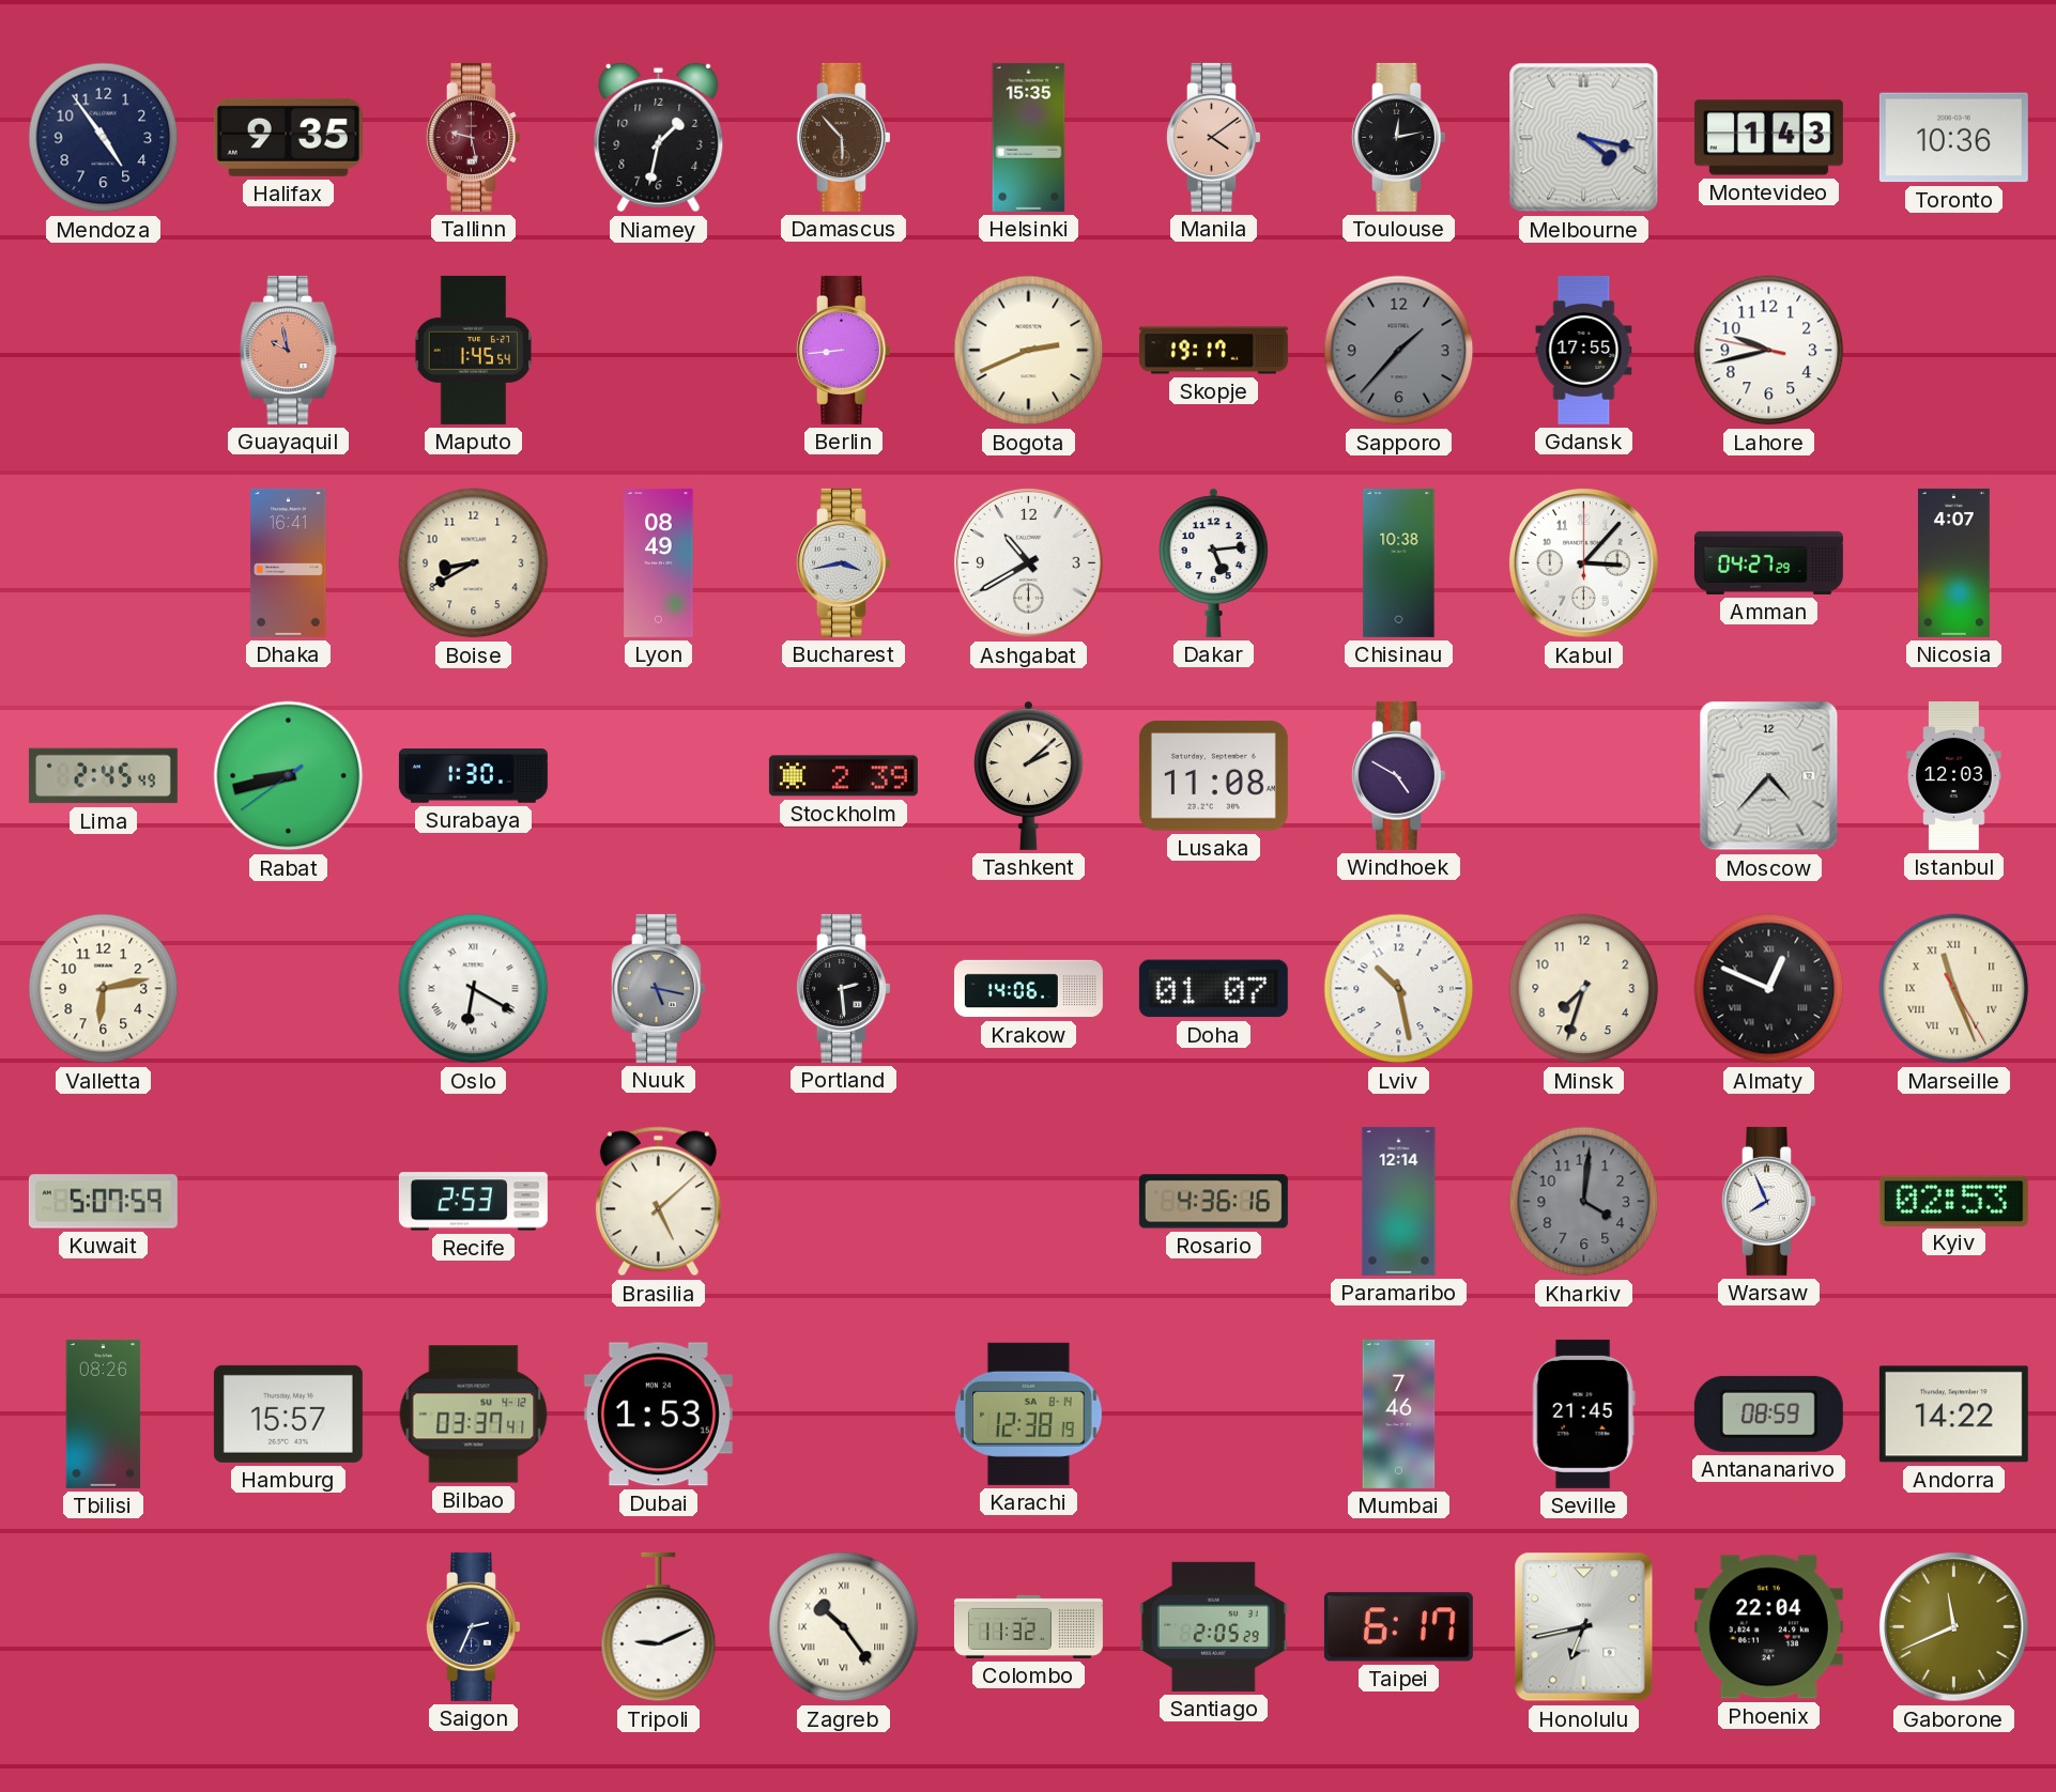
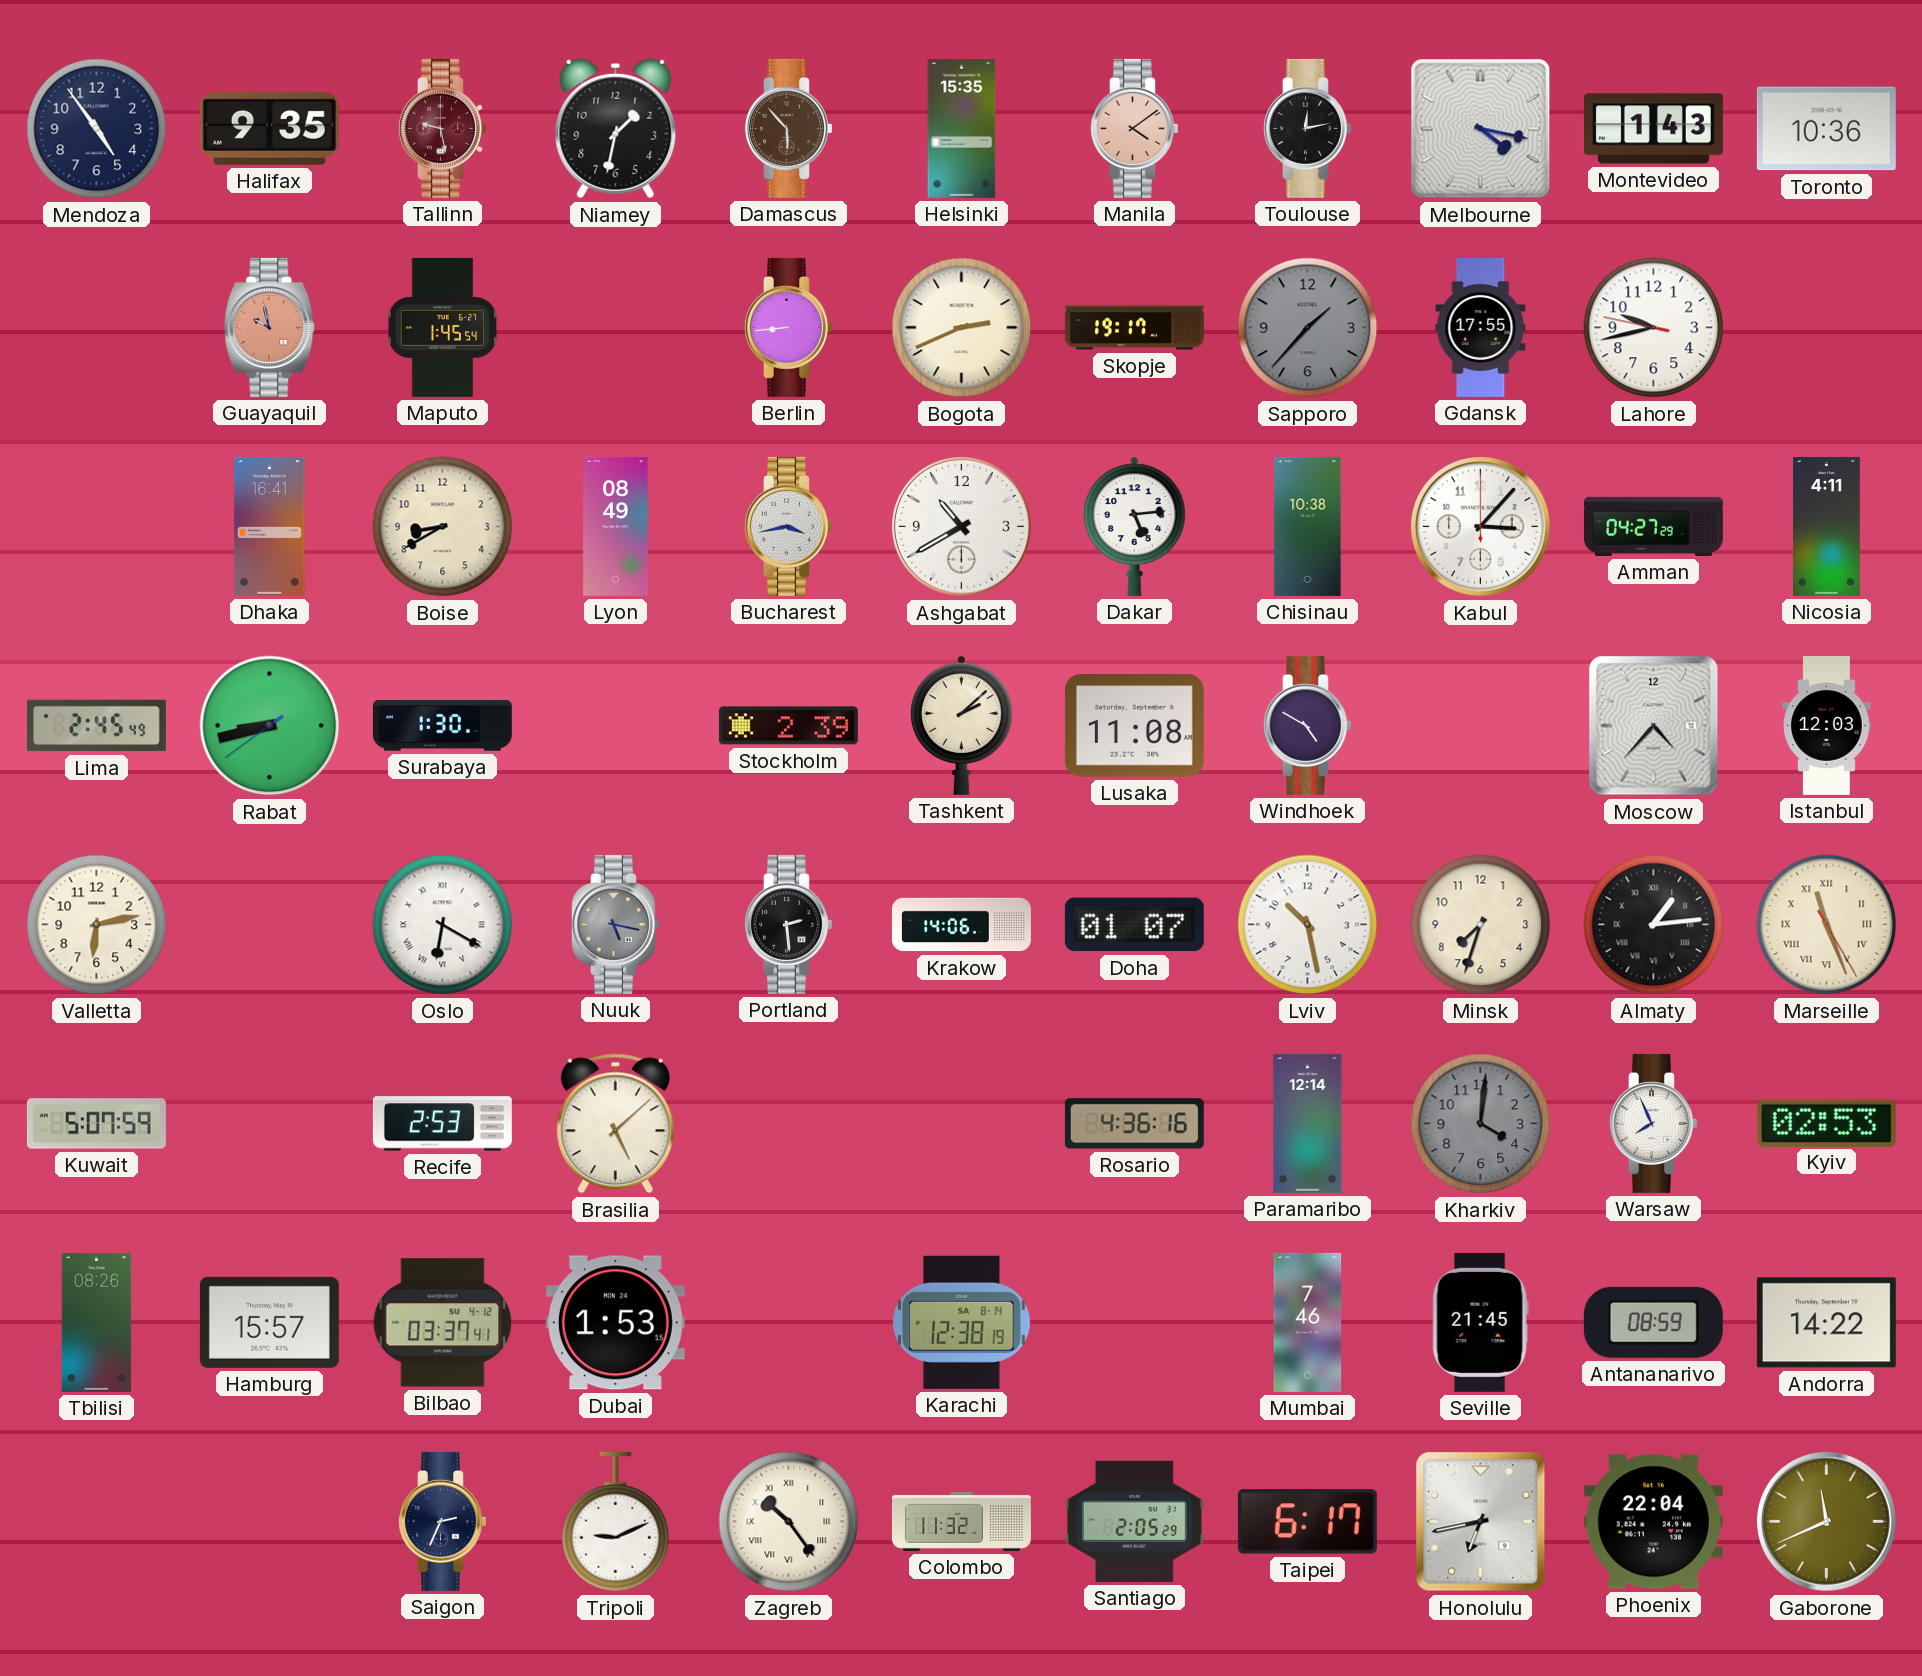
Nicosia: 4:07 -> 4:11 (1827, 526)
Almaty: 12:49 -> 1:14 (1654, 925)
